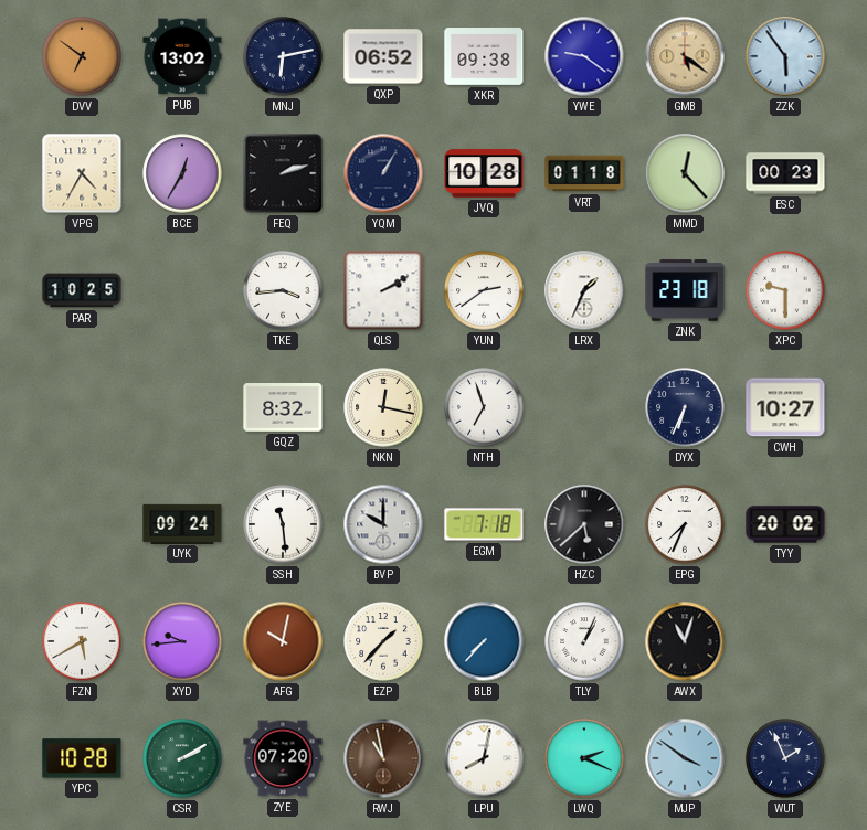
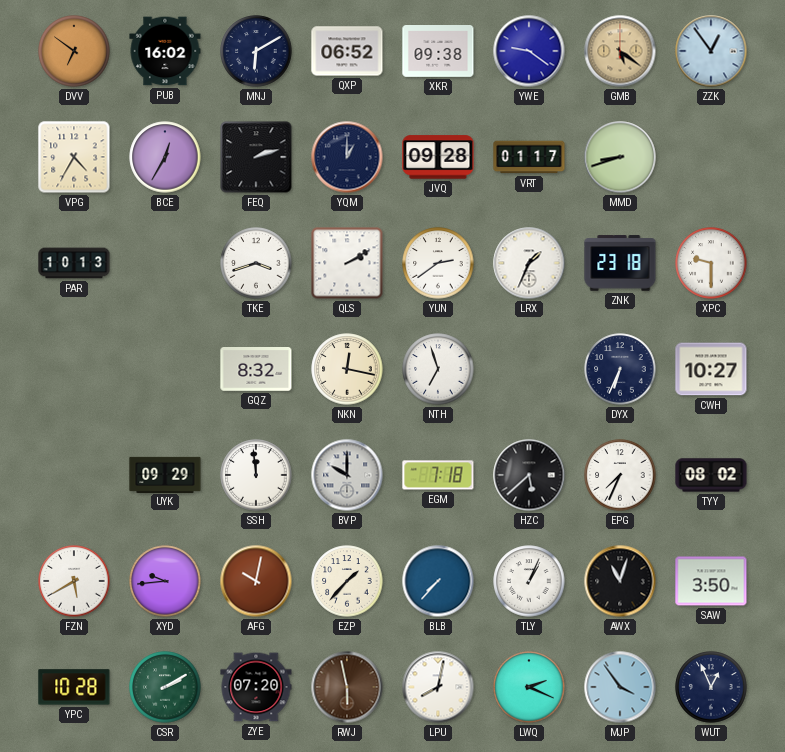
PUB: 13:02 -> 16:02 (165, 51)
MNJ: 6:13 -> 6:10 (256, 51)
ZZK: 5:54 -> 12:54 (711, 51)
YQM: 1:05 -> 1:00 (347, 157)
JVQ: 10:28 -> 09:28 (438, 157)
VRT: 01:18 -> 01:17 (529, 157)
MMD: 12:23 -> 8:42 (620, 157)
ESC: 00:23 -> none (785, 173)
PAR: 10:25 -> 10:13 (74, 263)
TKE: 3:44 -> 3:42 (256, 263)
UYK: 09:24 -> 09:29 (165, 474)
SSH: 11:29 -> 11:59 (256, 475)
TYY: 20:02 -> 08:02 (711, 475)
SAW: none -> 3:50 (711, 581)
RWJ: 10:58 -> 5:58 (347, 687)
MJP: 3:51 -> 3:54 (620, 687)
WUT: 1:56 -> 12:56 (711, 687)
